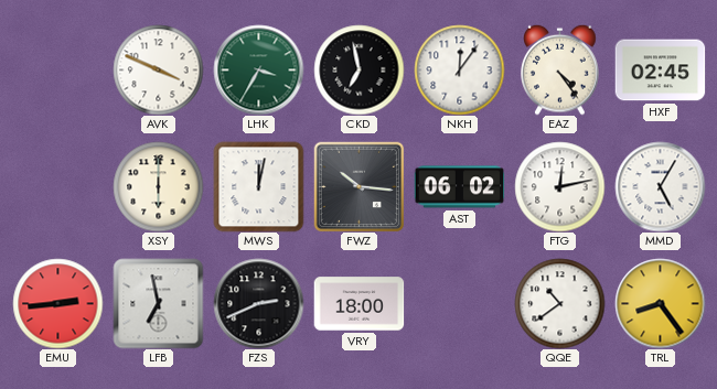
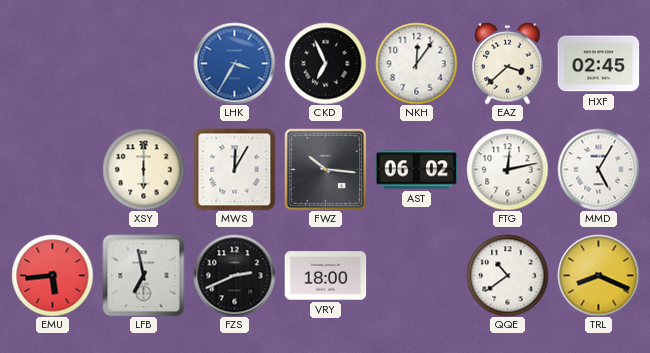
AVK: 3:49 -> none (158, 69)
LHK dial: green -> blue (234, 63)
CKD: 6:58 -> 6:56 (325, 63)
EAZ: 4:24 -> 3:38 (508, 63)
MWS: 12:02 -> 12:05 (234, 169)
EMU: 2:44 -> 5:44 (52, 275)
TRL: 8:24 -> 8:19 (598, 275)
